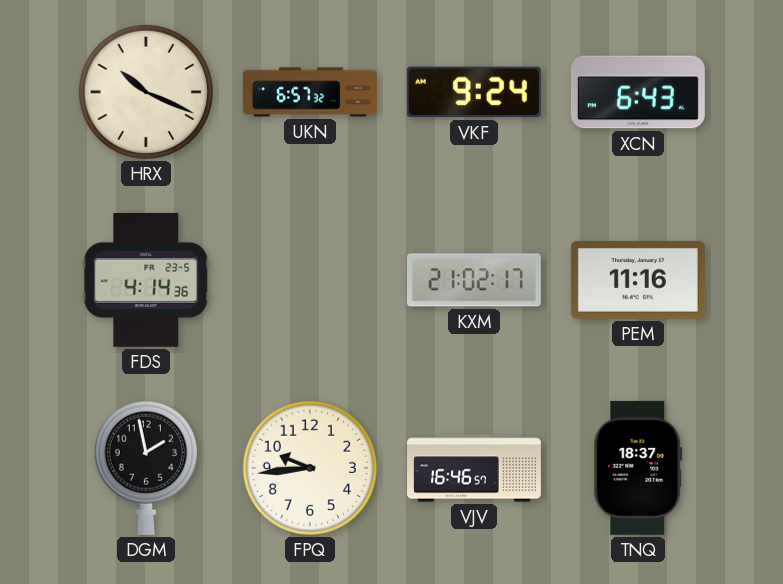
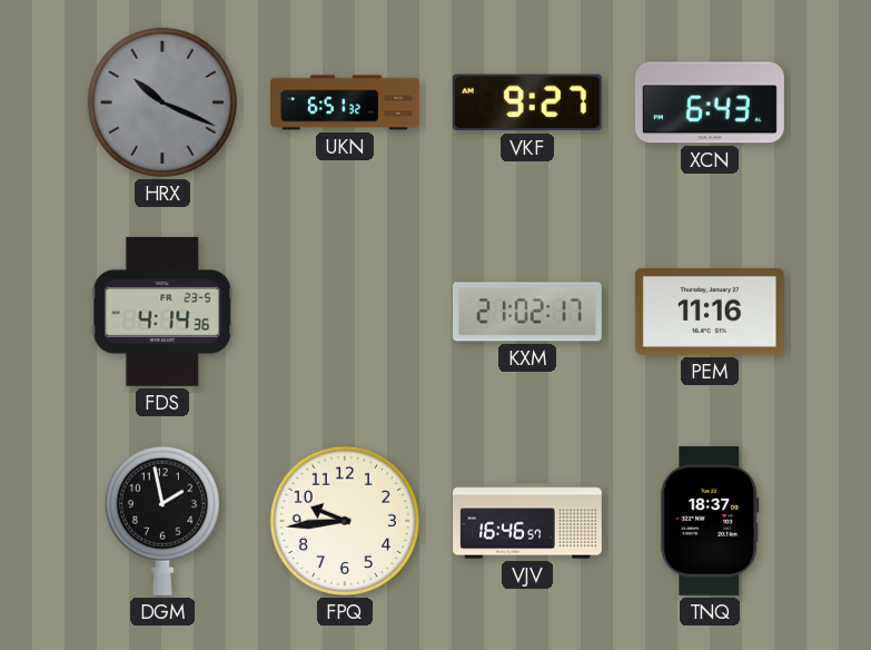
HRX dial: cream -> grey (162, 102)
UKN: 6:57 -> 6:51 (346, 102)
VKF: 9:24 -> 9:27 (527, 102)
